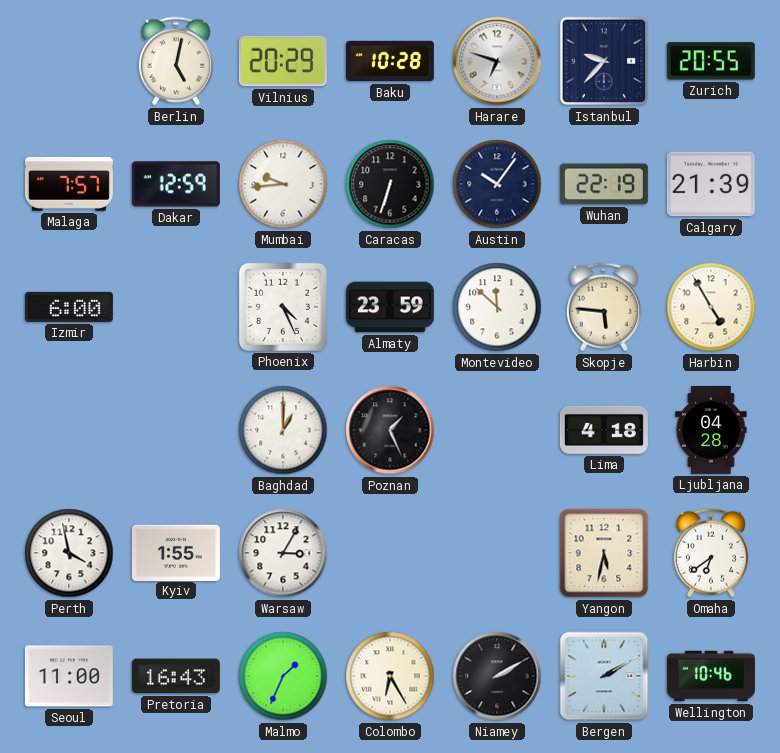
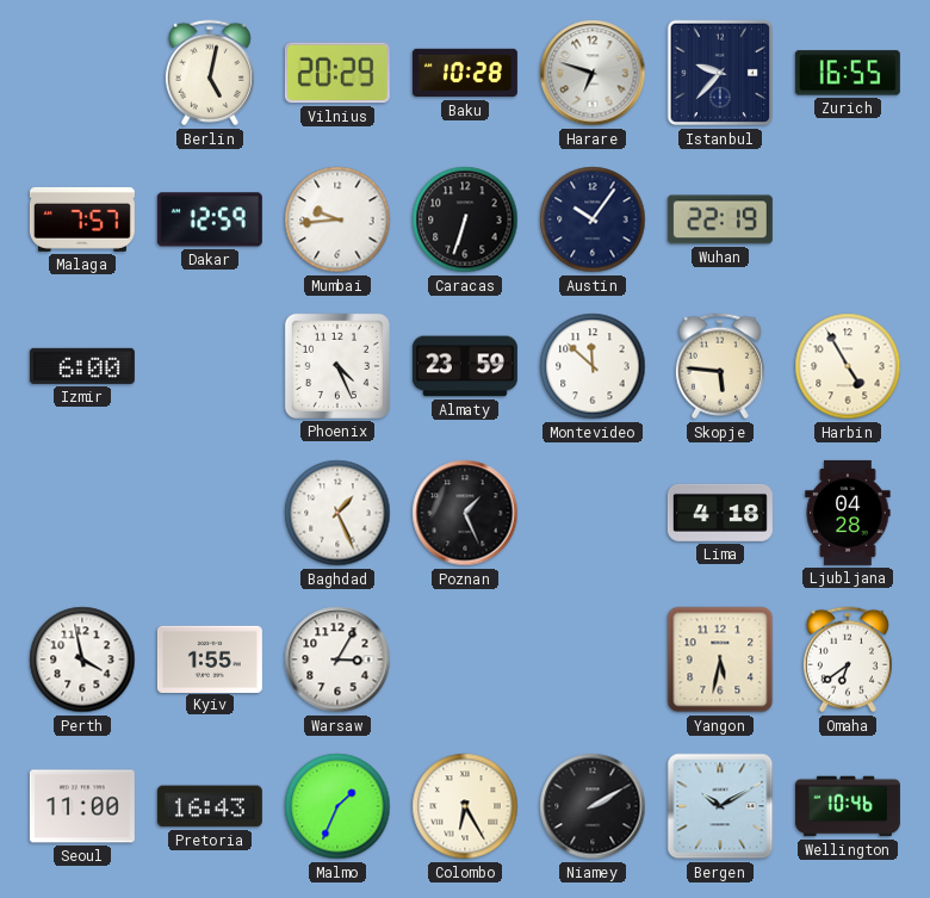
Zurich: 20:55 -> 16:55 (848, 73)
Calgary: 21:39 -> none (711, 184)
Baghdad: 1:00 -> 1:26 (337, 513)
Bergen: 2:10 -> 10:10 (720, 806)
